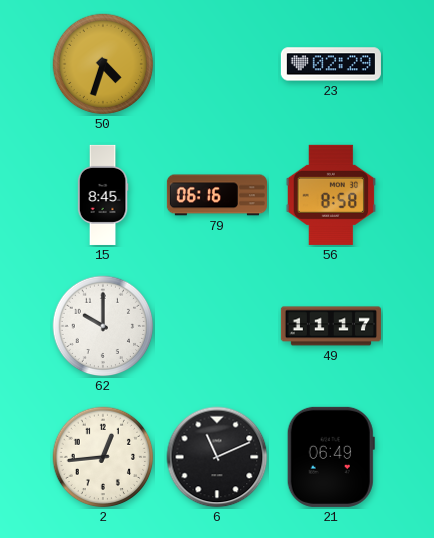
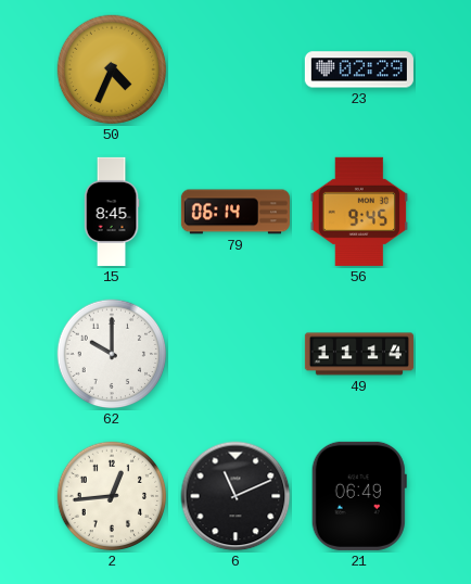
50: 4:33 -> 4:34 (112, 69)
79: 06:16 -> 06:14 (235, 212)
56: 8:58 -> 9:45 (359, 212)
49: 11:17 -> 11:14 (359, 354)
